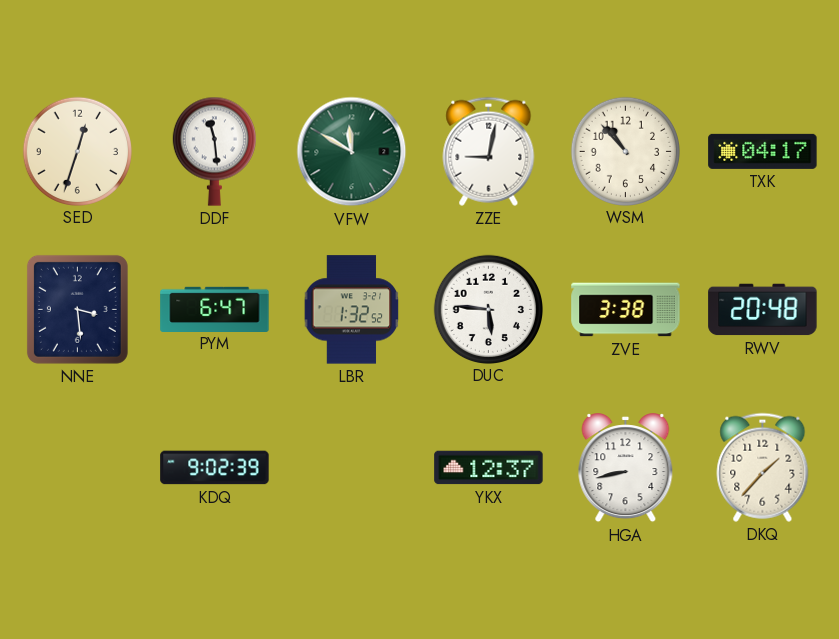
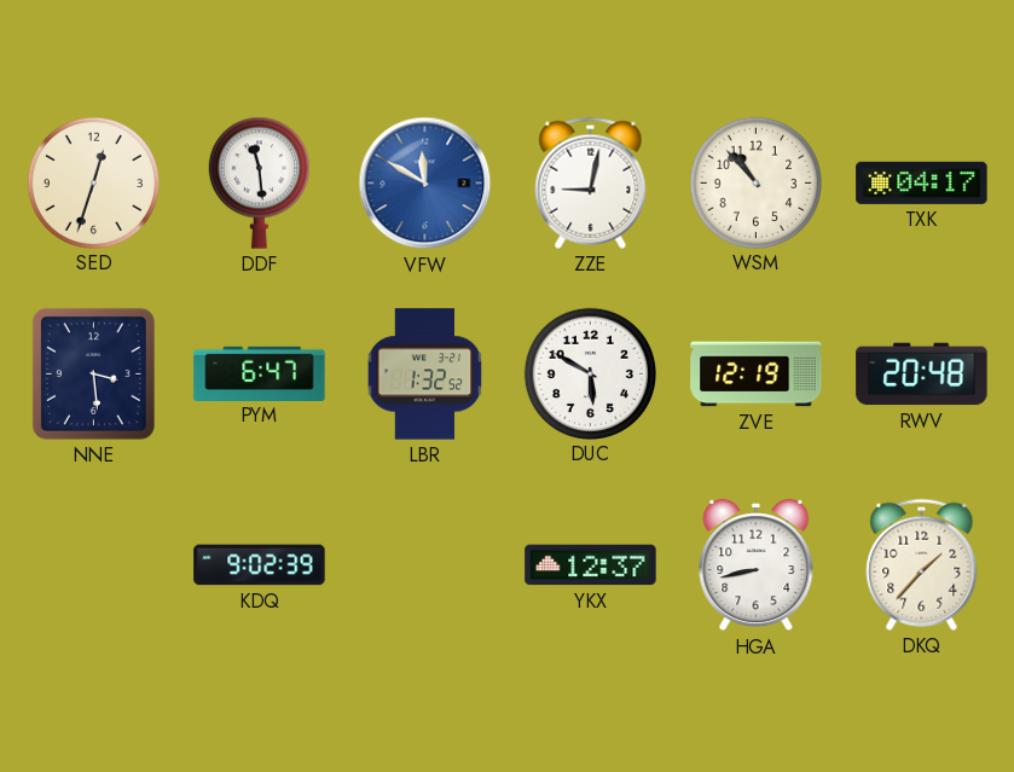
VFW dial: green -> blue (425, 184)
DUC: 5:46 -> 5:50 (590, 373)
ZVE: 3:38 -> 12:19 (757, 375)
